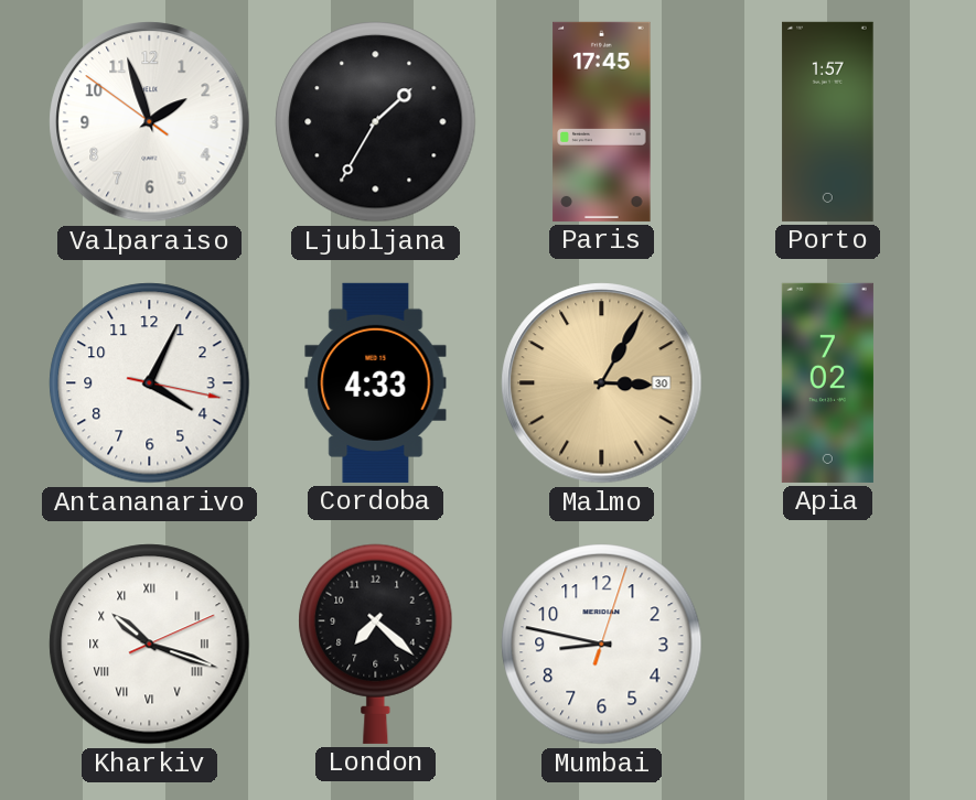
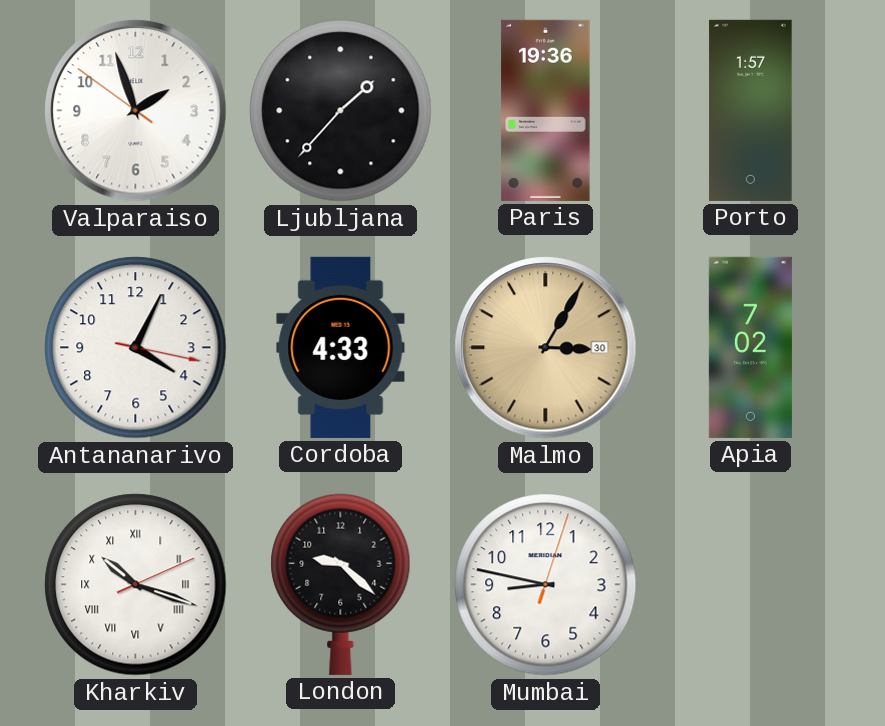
Ljubljana: 1:35 -> 1:37 (341, 111)
Paris: 17:45 -> 19:36 (546, 110)
London: 7:22 -> 9:22 (341, 584)
